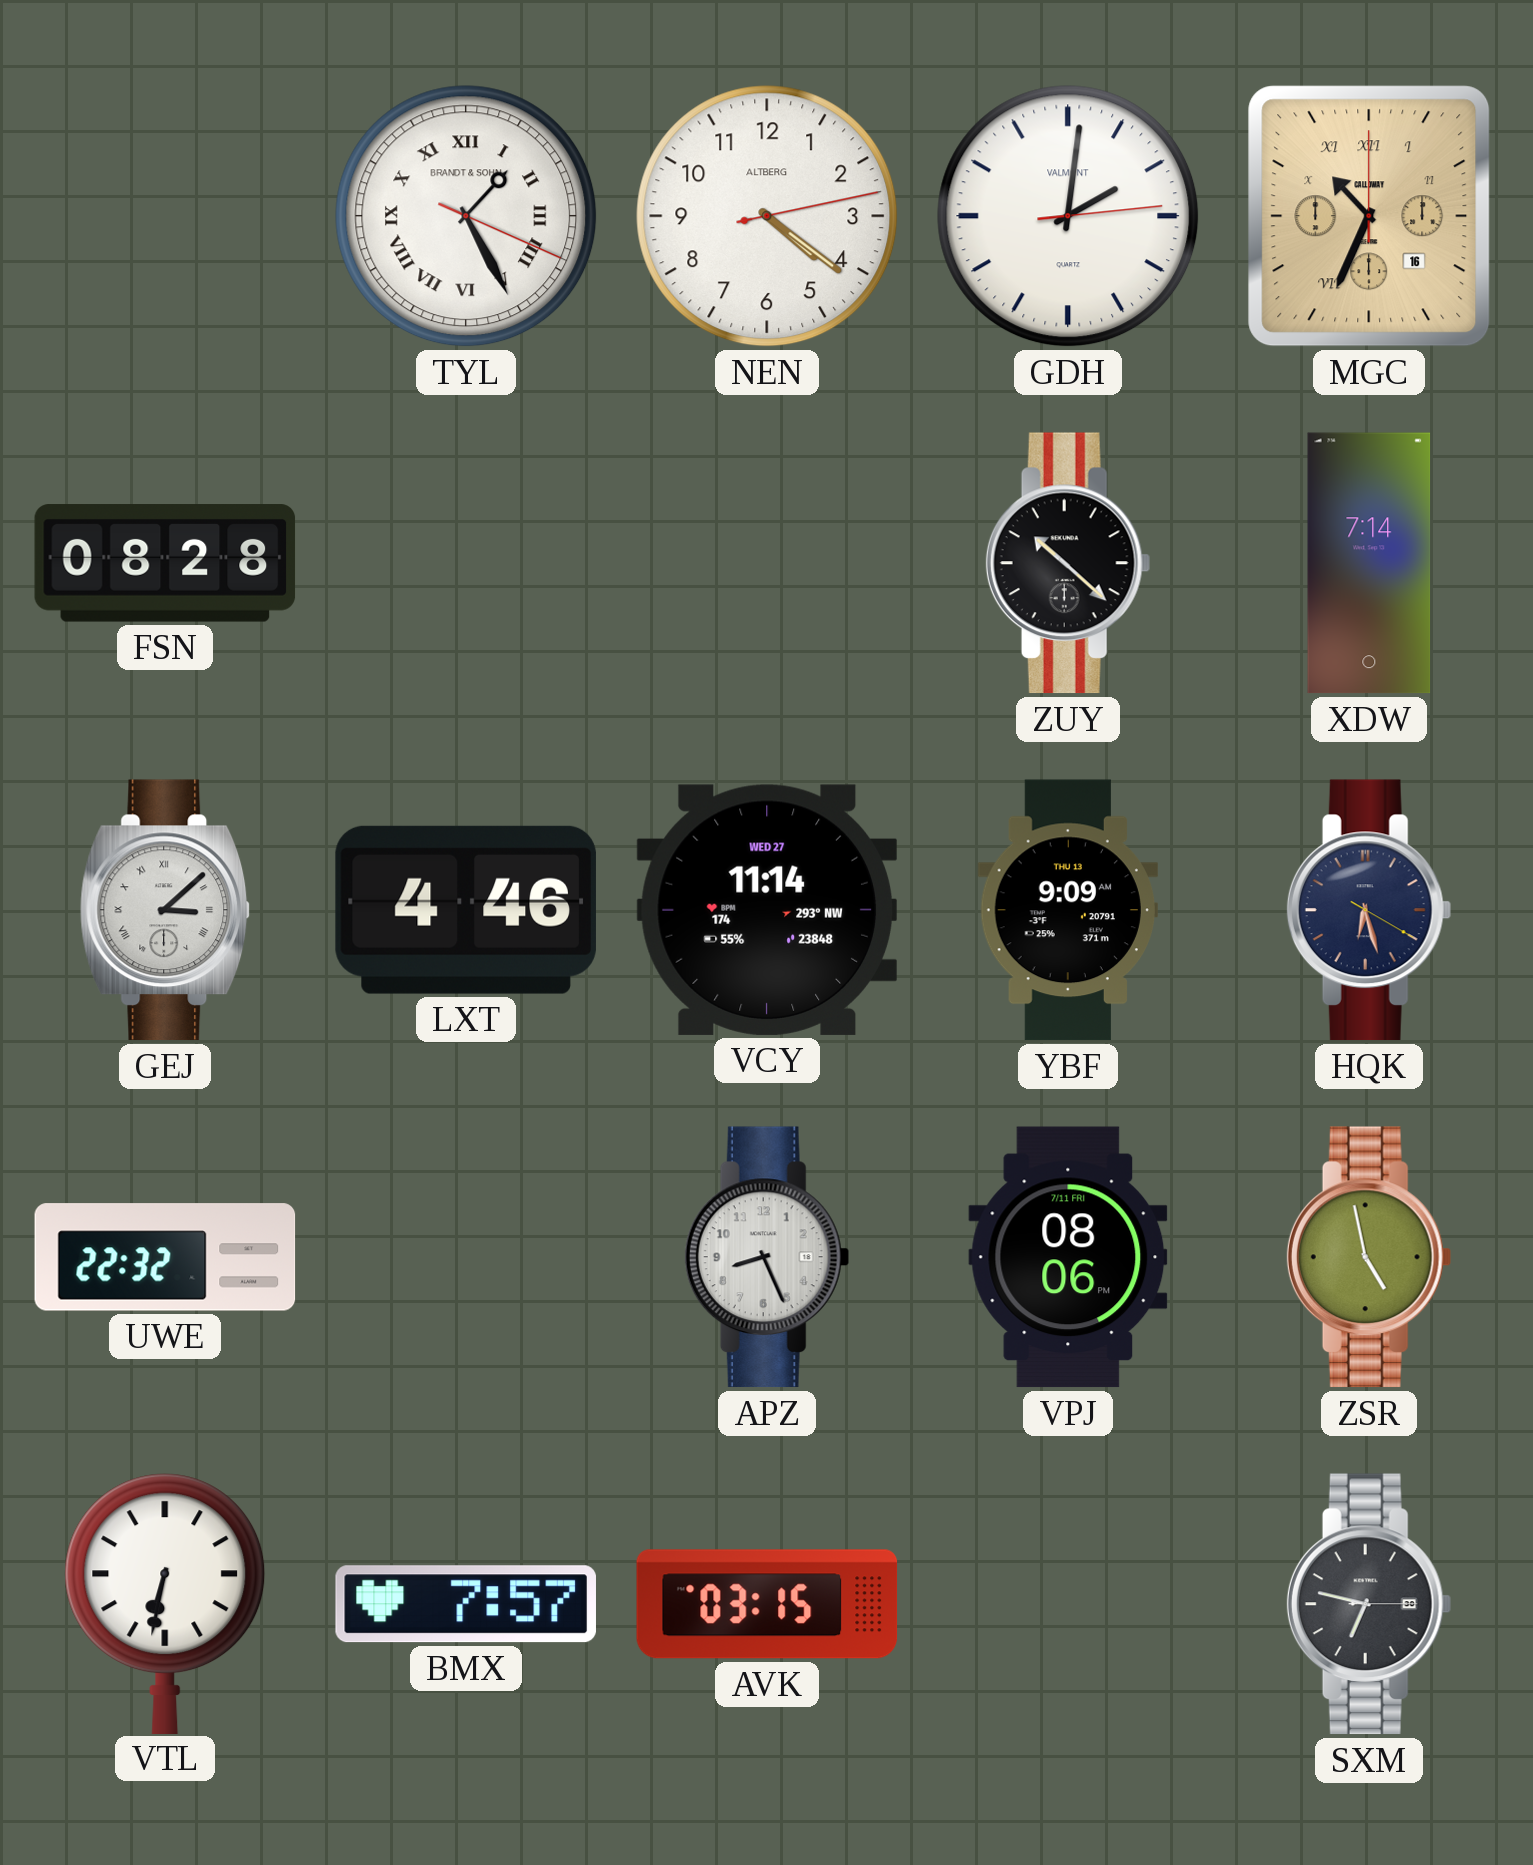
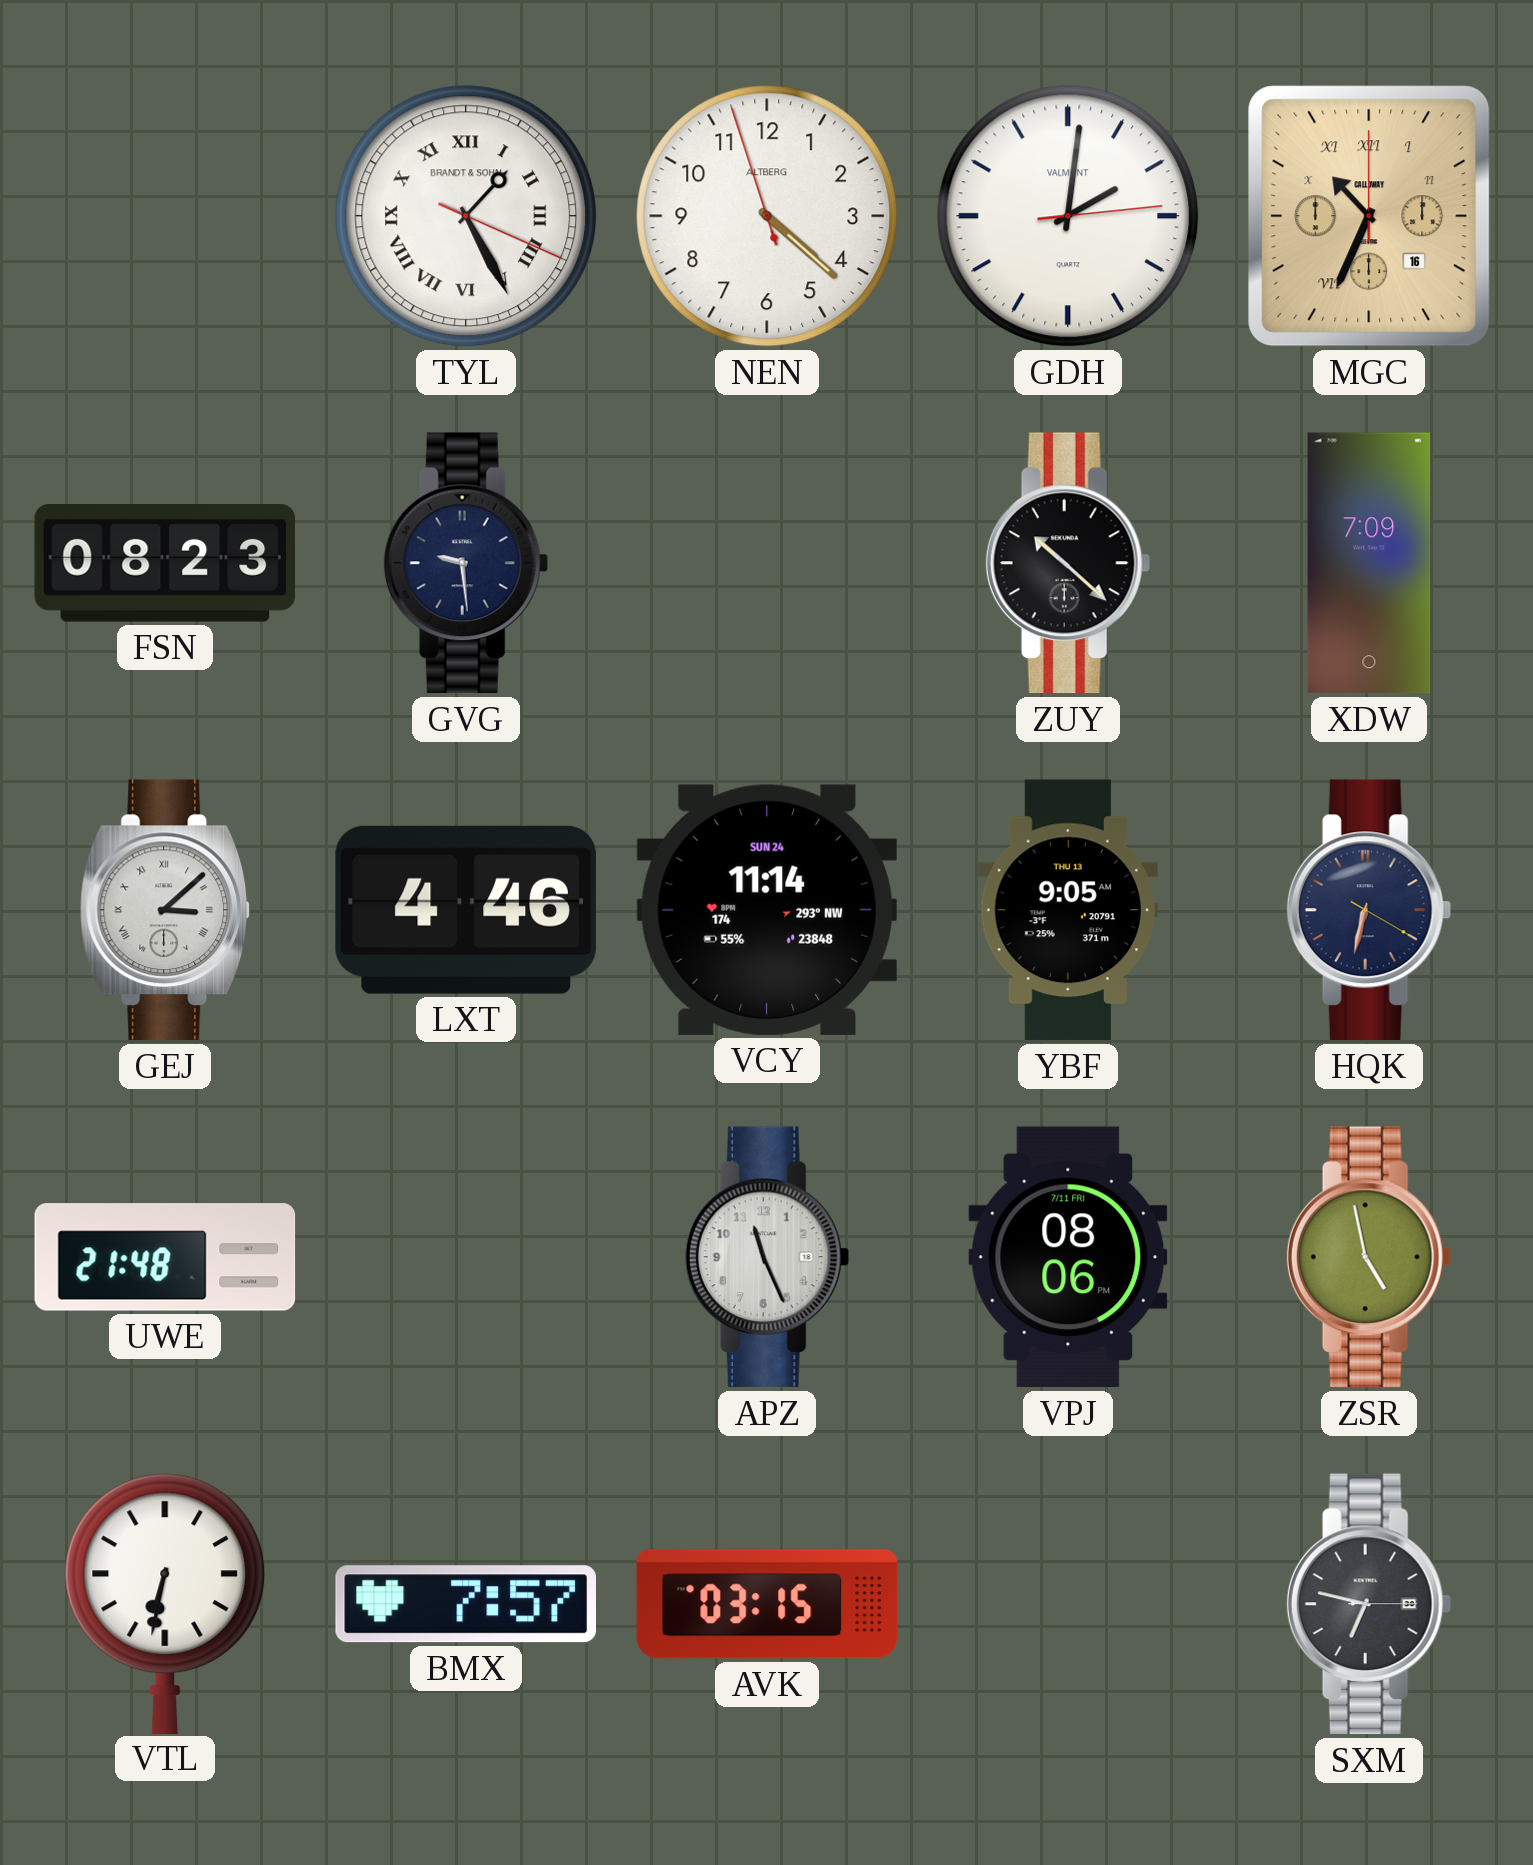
NEN: 4:21:13 -> 4:21:57 (767, 216)
FSN: 08:28 -> 08:23 (165, 563)
GVG: none -> 9:29 (466, 563)
XDW: 7:14 -> 7:09 (1369, 563)
VCY date: WED 27 -> SUN 24 (767, 910)
YBF: 9:09 -> 9:05 (1068, 910)
HQK: 6:27 -> 6:32 (1369, 910)
UWE: 22:32 -> 21:48 (165, 1257)
APZ: 8:26 -> 11:26 (767, 1257)
